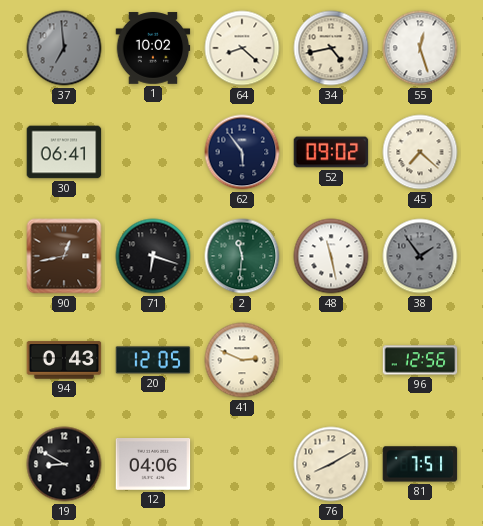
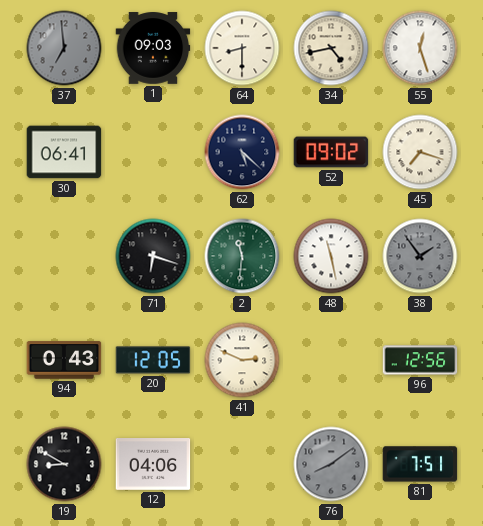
1: 10:02 -> 09:03 (153, 48)
64: 8:22 -> 8:30 (242, 48)
62: 5:54 -> 5:22 (242, 152)
45: 7:22 -> 7:18 (420, 152)
90: 12:43 -> none (64, 256)
76: 8:10 -> 8:09 (331, 464)
76 dial: cream -> grey (331, 464)
